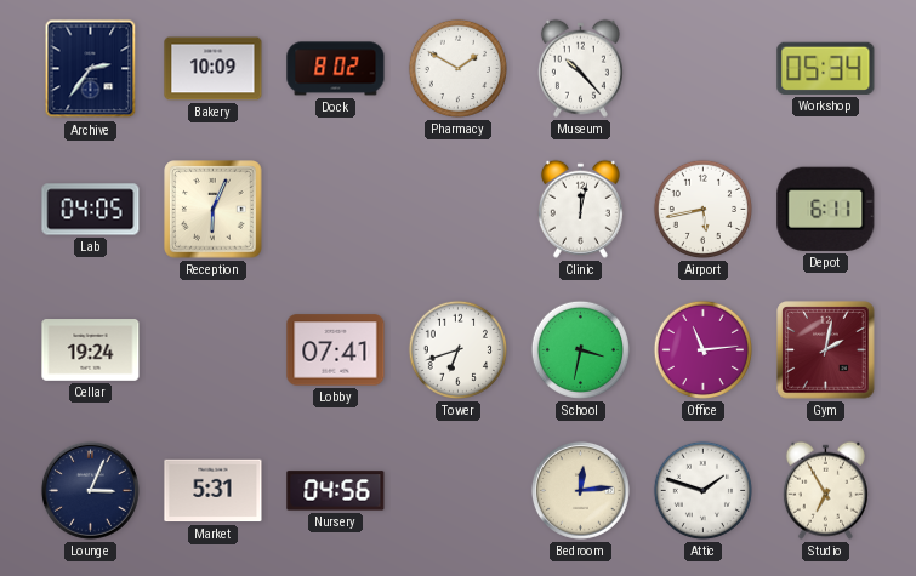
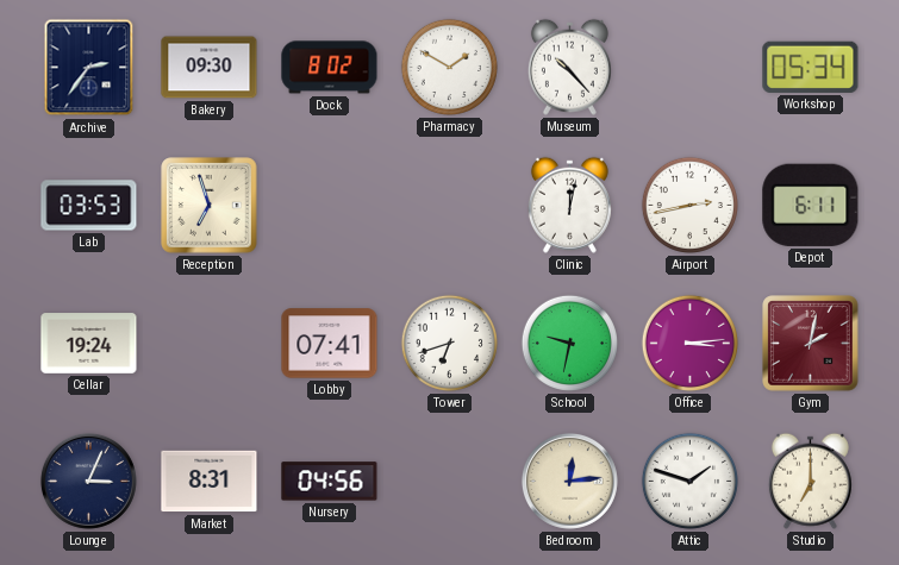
Bakery: 10:09 -> 09:30 (210, 68)
Lab: 04:05 -> 03:53 (89, 206)
Reception: 6:04 -> 6:57 (210, 206)
Airport: 5:43 -> 2:43 (689, 205)
School: 3:32 -> 9:32 (569, 343)
Office: 11:14 -> 3:14 (689, 343)
Market: 5:31 -> 8:31 (210, 482)
Studio: 6:55 -> 7:00 (810, 481)
